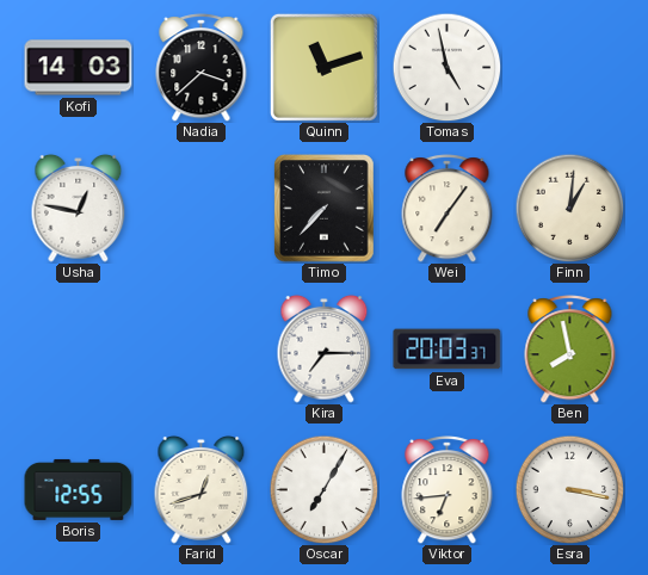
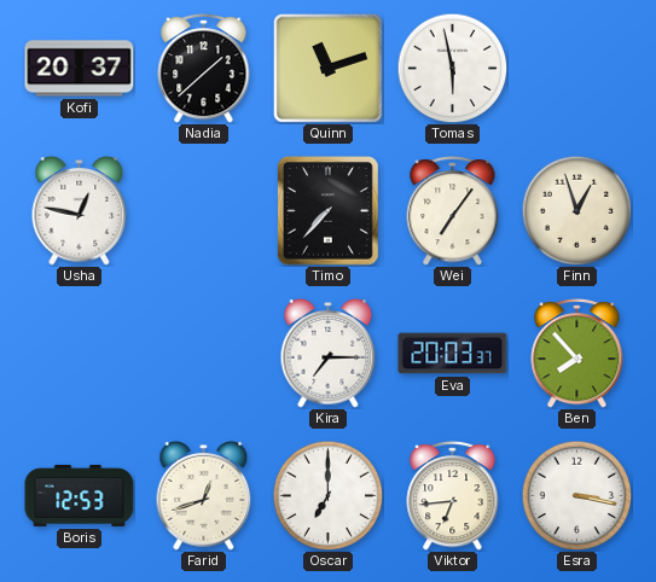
Kofi: 14:03 -> 20:37 (80, 69)
Nadia: 3:38 -> 1:38 (204, 69)
Tomas: 4:58 -> 5:58 (452, 68)
Finn: 1:01 -> 12:57 (576, 210)
Ben: 7:58 -> 7:53 (577, 354)
Boris: 12:55 -> 12:53 (80, 495)
Oscar: 7:05 -> 7:00 (327, 495)
